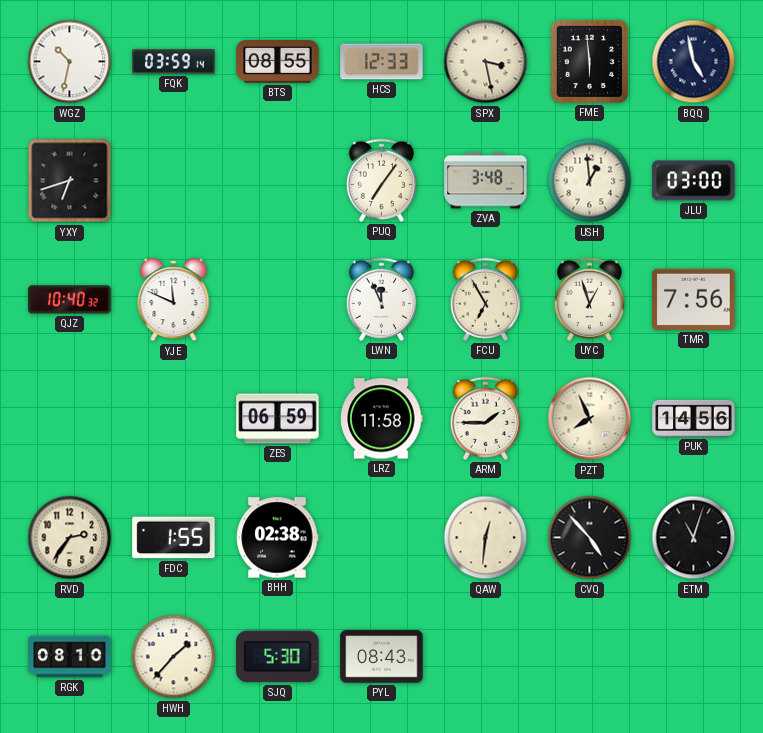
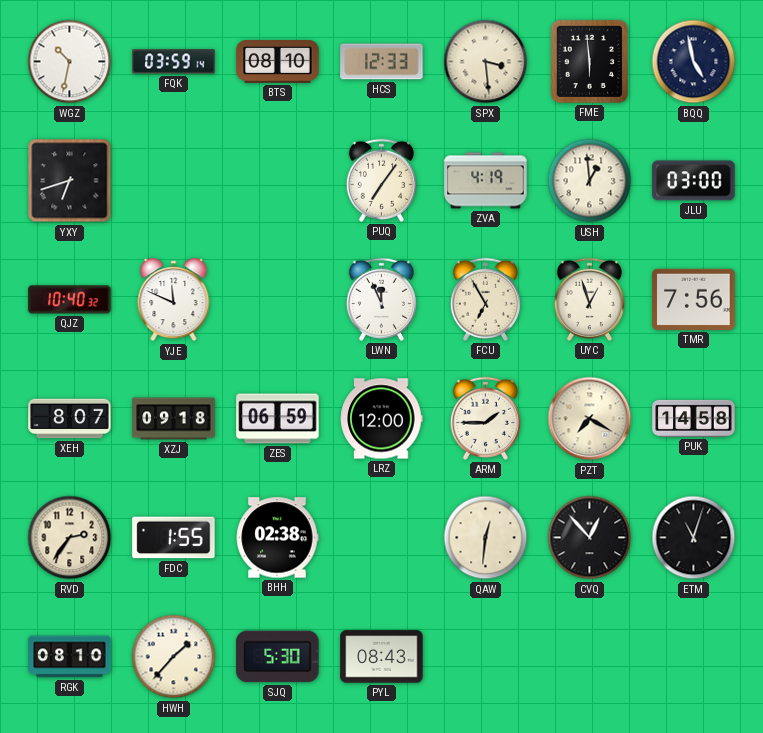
BTS: 08:55 -> 08:10 (278, 62)
SPX: 3:28 -> 3:29 (486, 62)
ZVA: 3:48 -> 4:19 (486, 181)
XEH: none -> 8:07 (70, 419)
XZJ: none -> 09:18 (174, 419)
LRZ: 11:58 -> 12:00 (382, 419)
PZT: 7:56 -> 7:20 (590, 419)
PUK: 14:56 -> 14:58 (694, 418)
CVQ: 4:53 -> 12:53 (590, 538)
